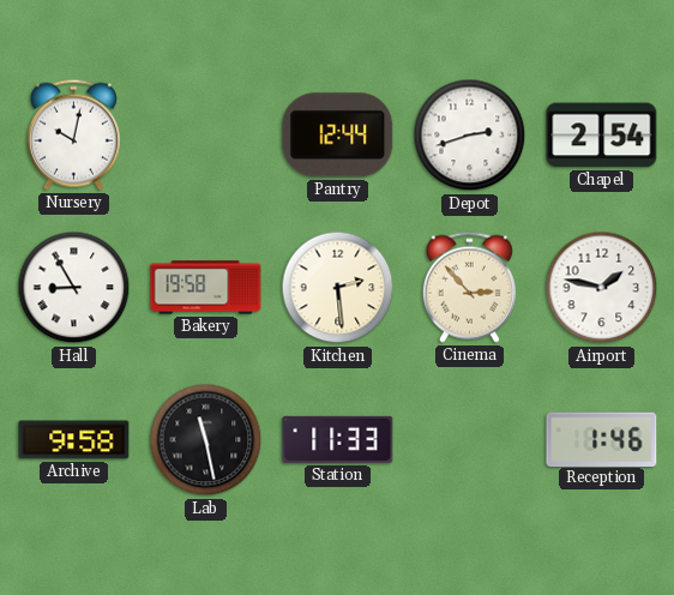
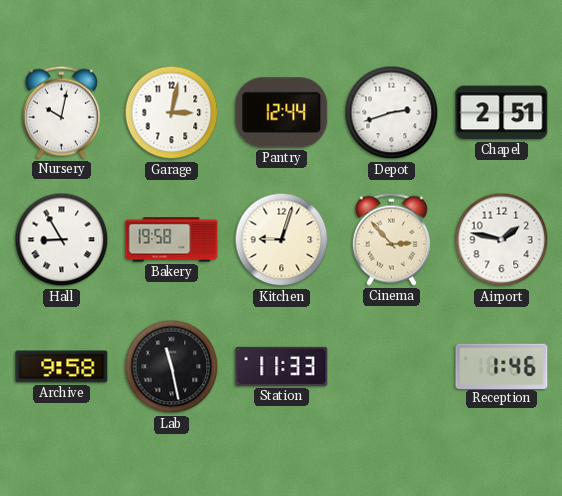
Garage: none -> 3:02 (172, 113)
Chapel: 2:54 -> 2:51 (502, 113)
Kitchen: 2:29 -> 9:03 (282, 240)
